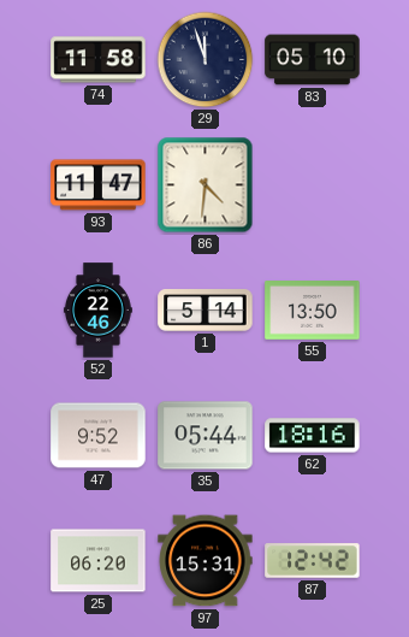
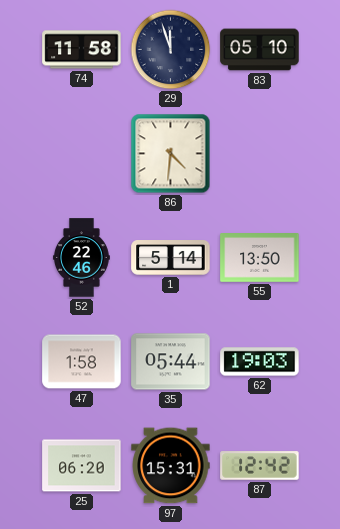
93: 11:47 -> none (99, 185)
47: 9:52 -> 1:58 (82, 362)
62: 18:16 -> 19:03 (260, 362)
